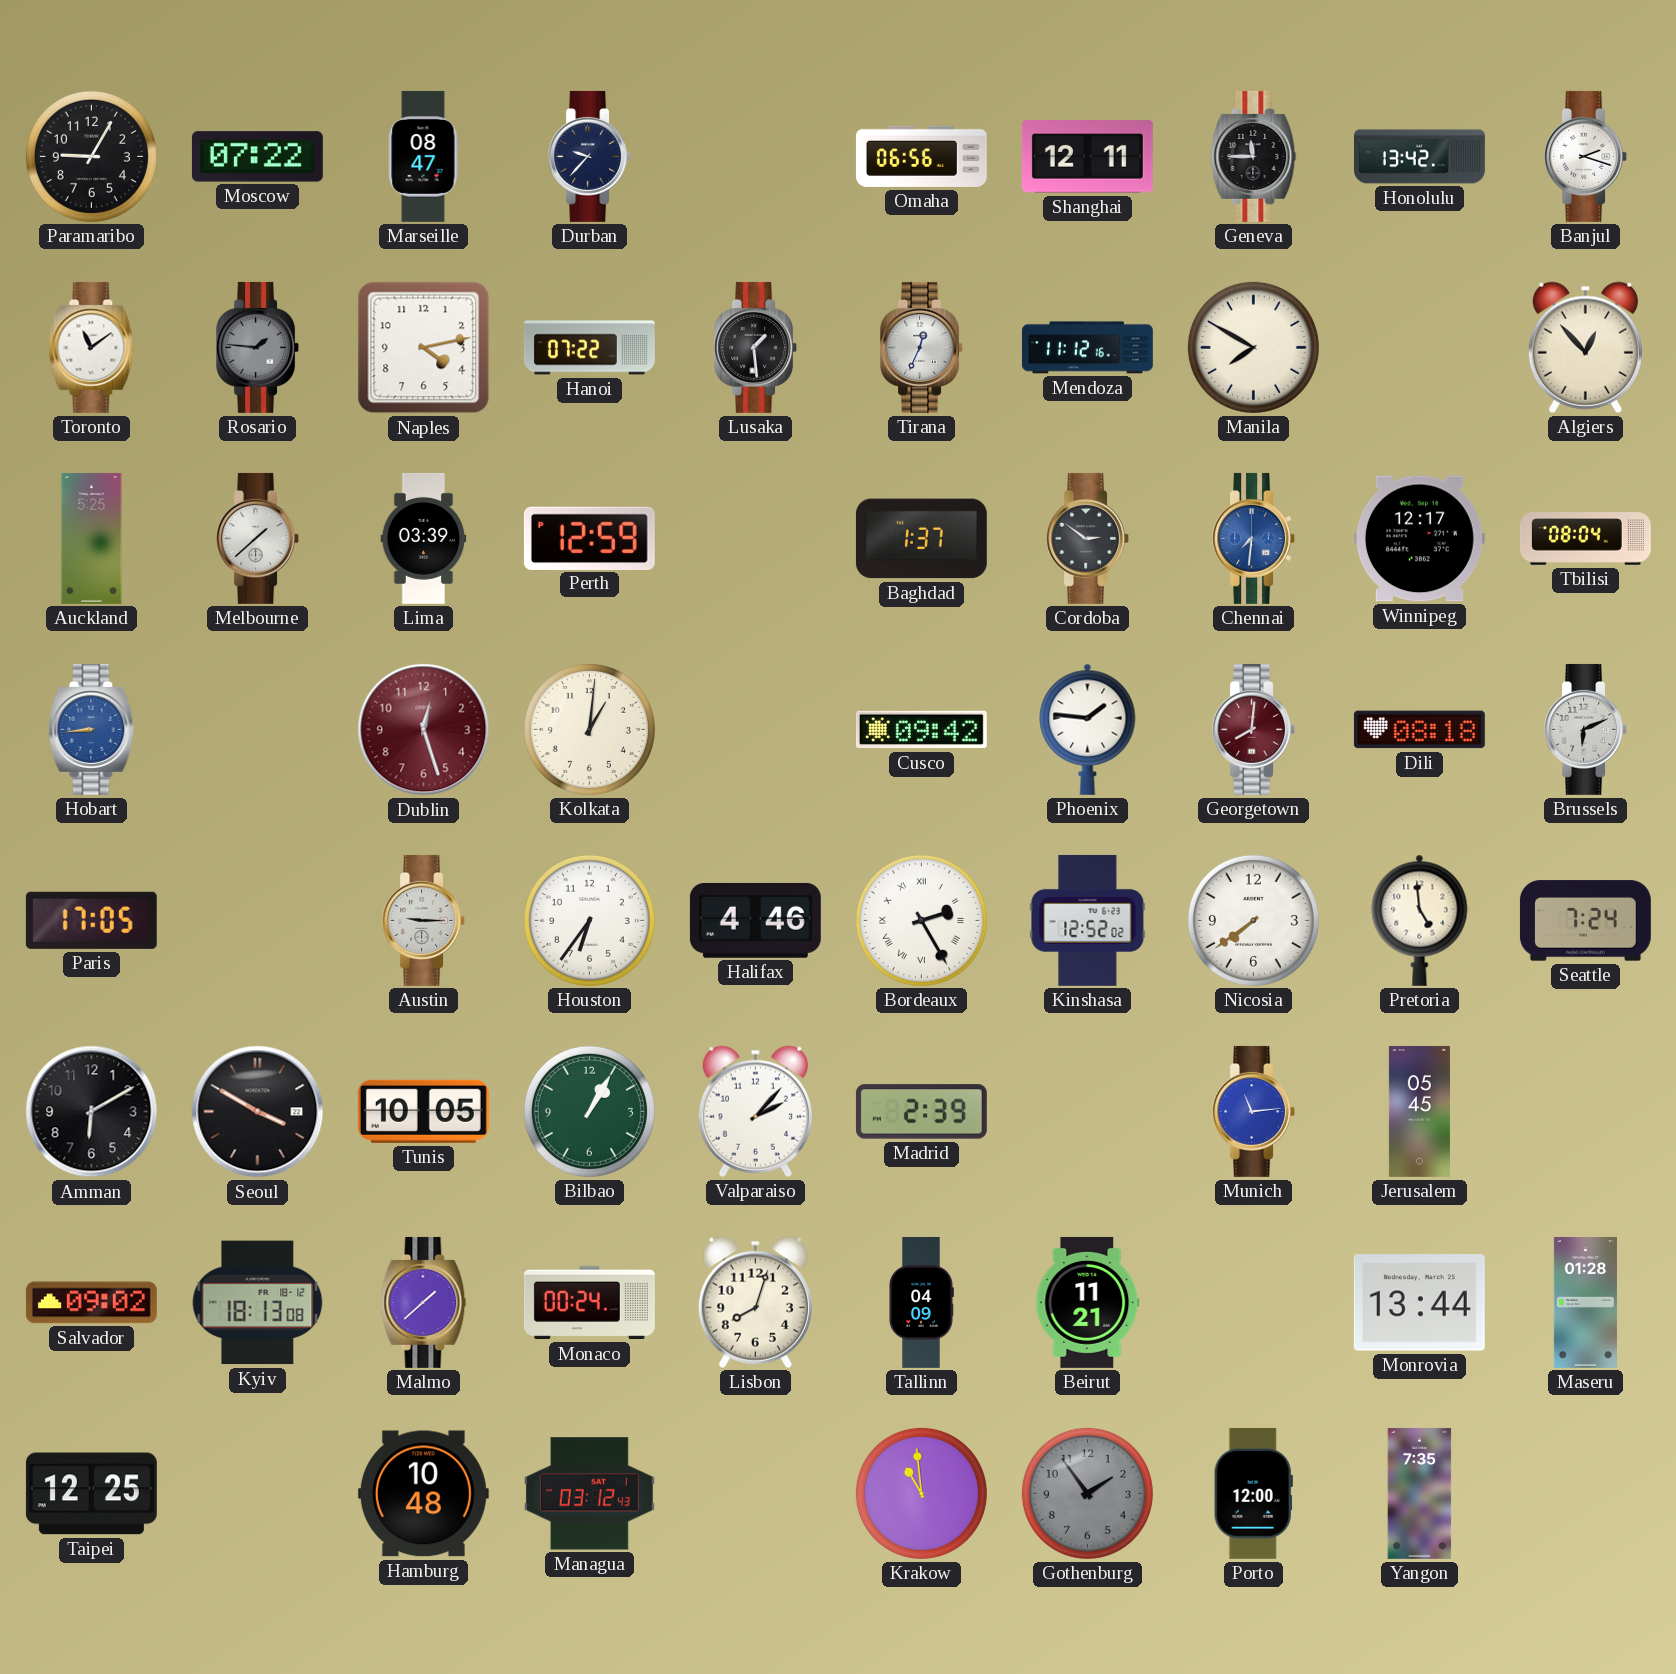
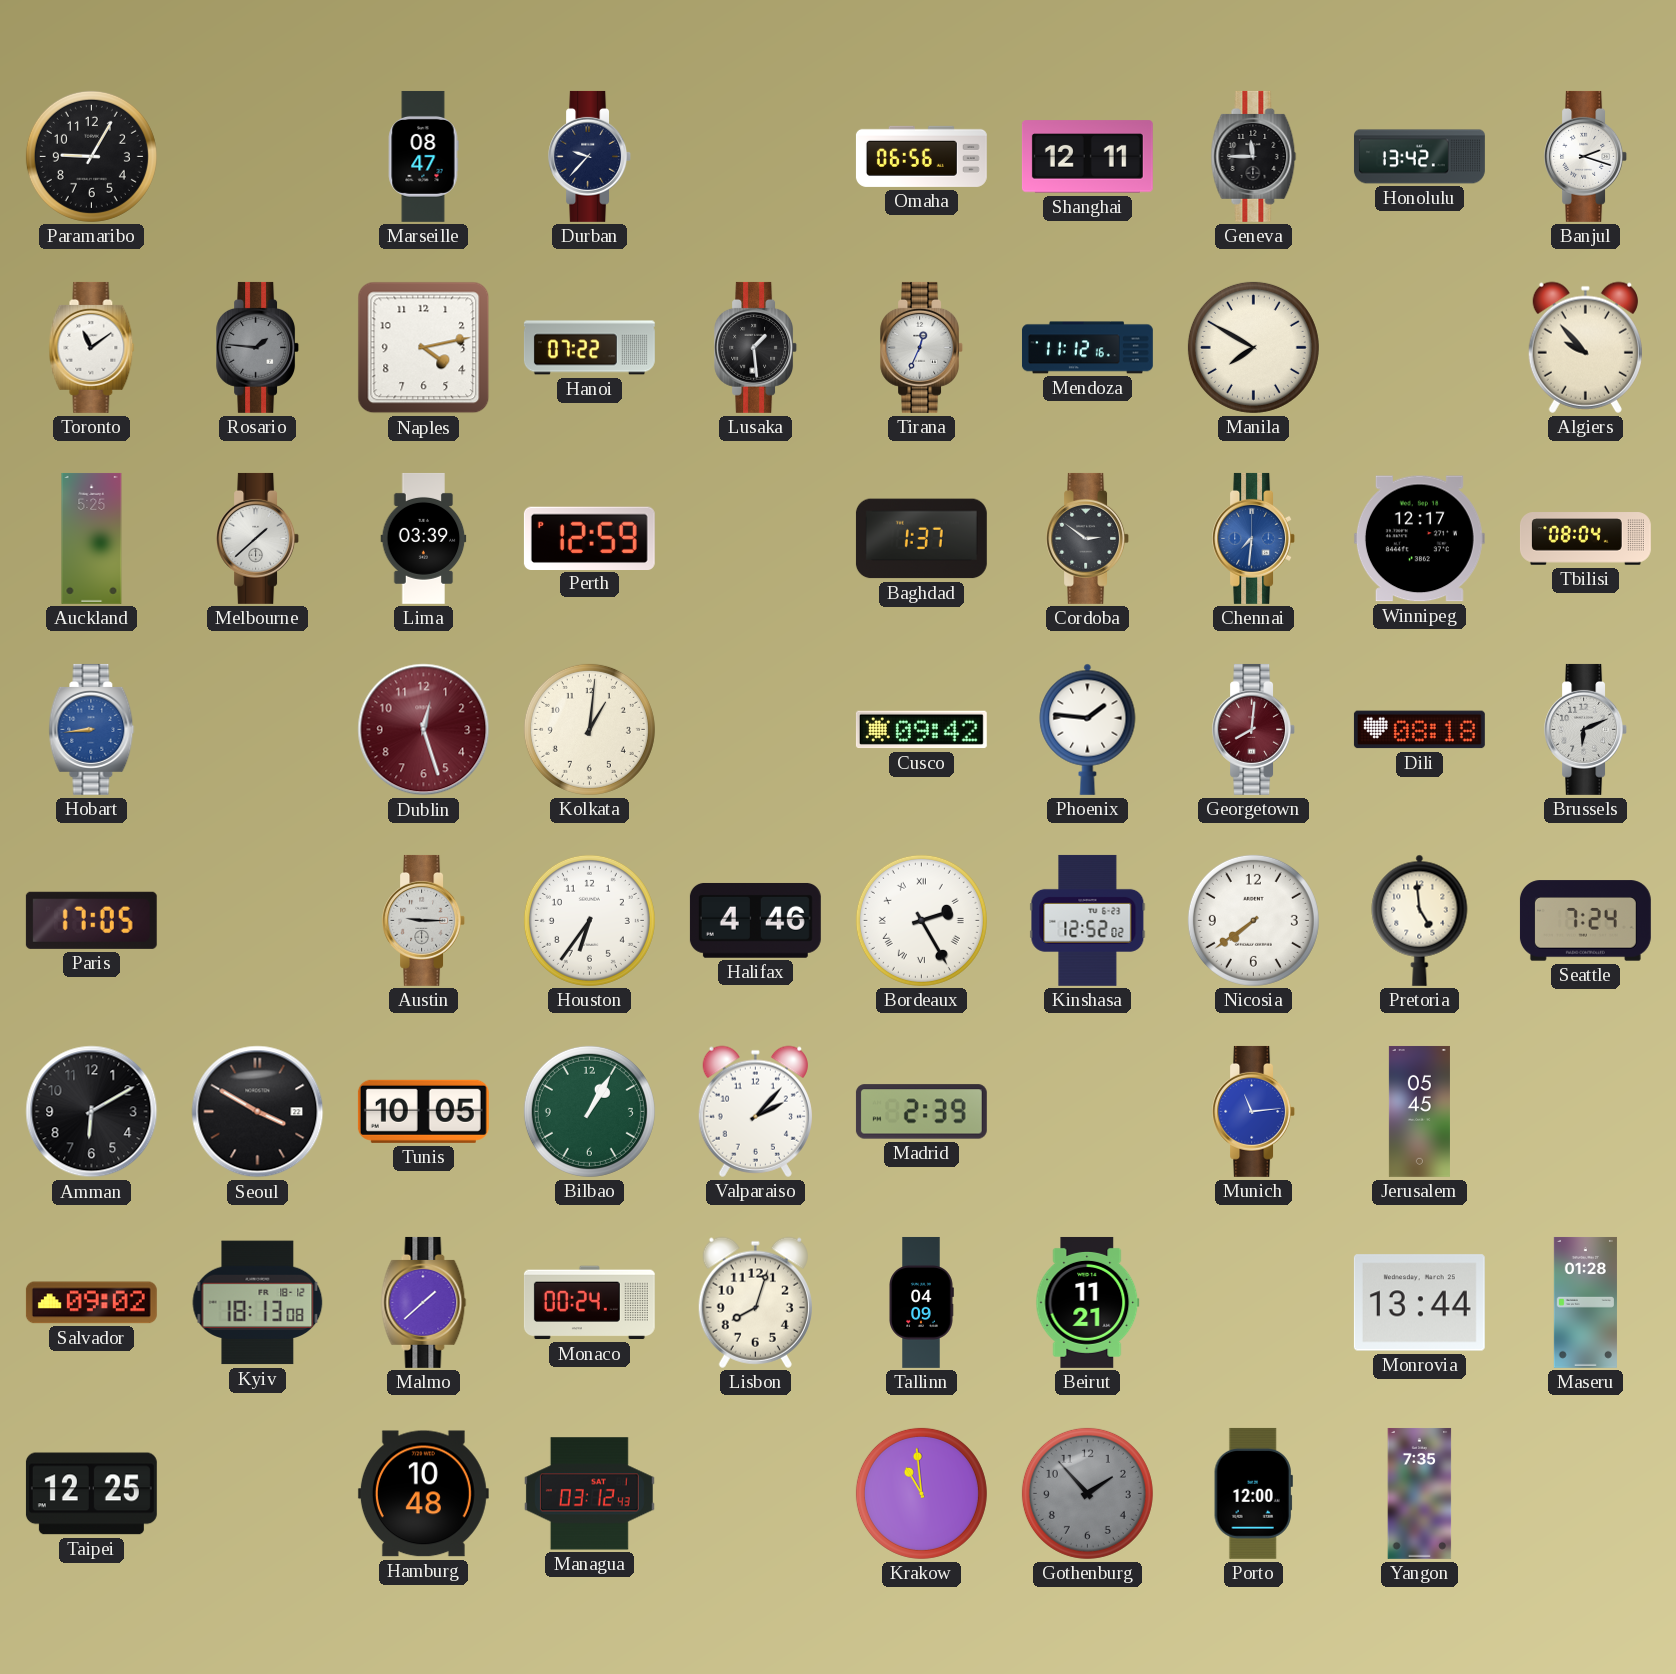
Moscow: 07:22 -> none (257, 157)
Algiers: 12:53 -> 9:53 (1585, 347)
Gothenburg: 1:54 -> 1:53 (1087, 1493)
